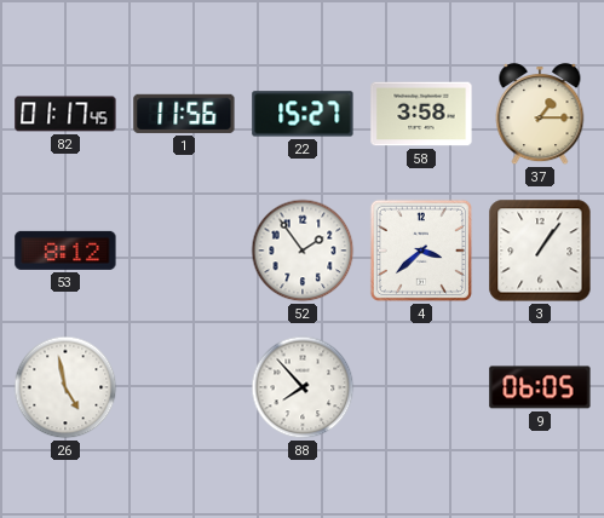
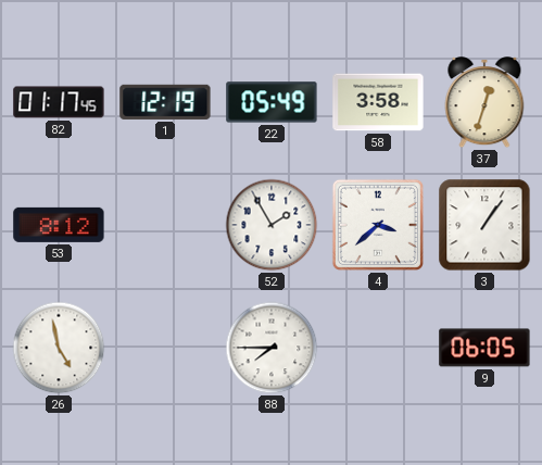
1: 11:56 -> 12:19 (165, 102)
22: 15:27 -> 05:49 (272, 102)
37: 1:15 -> 12:33 (484, 103)
52: 1:54 -> 1:55 (272, 225)
88: 7:53 -> 7:45 (272, 348)
